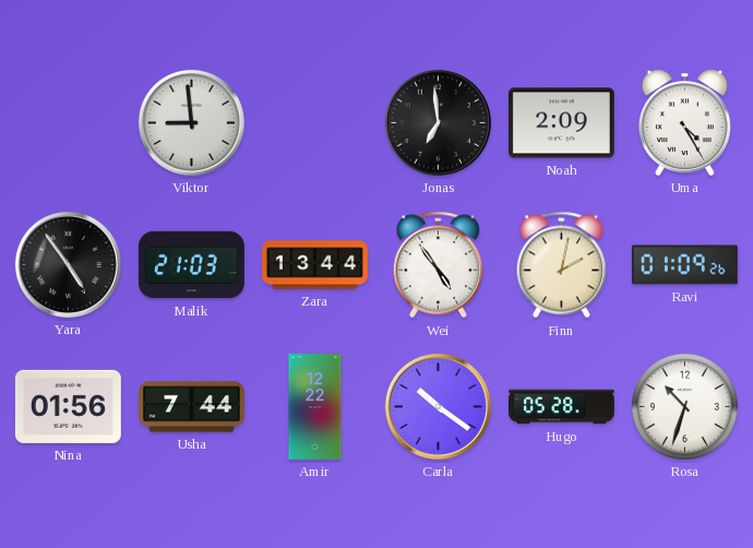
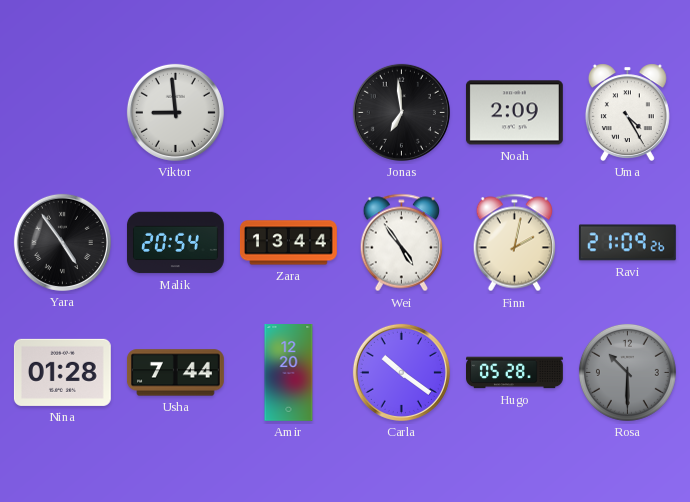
Malik: 21:03 -> 20:54 (175, 243)
Ravi: 01:09 -> 21:09 (627, 243)
Nina: 01:56 -> 01:28 (62, 372)
Amir: 12:22 -> 12:20 (289, 373)
Rosa: 10:33 -> 10:30 (627, 372)
Rosa dial: white -> grey (627, 372)
